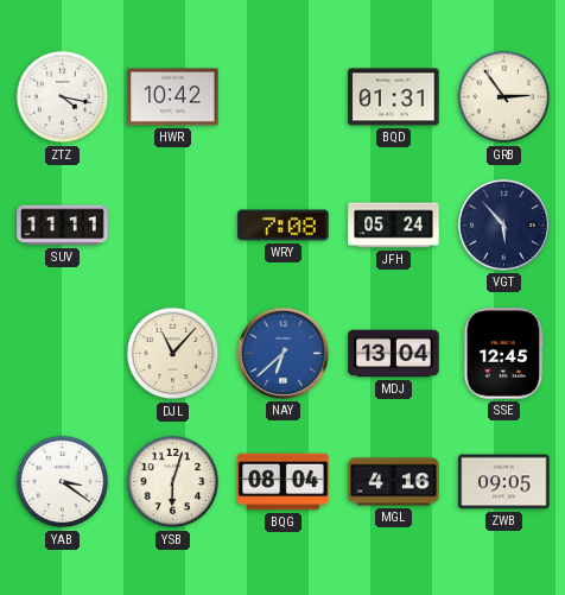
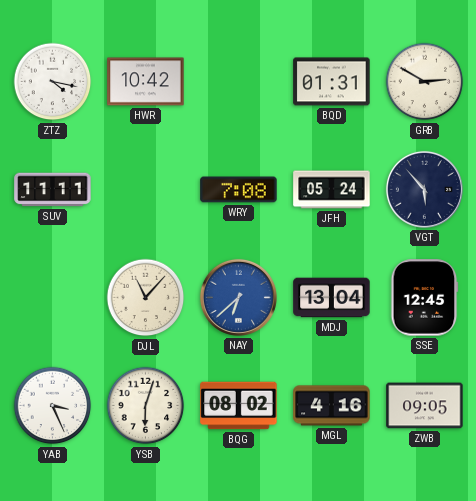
GRB: 2:54 -> 2:50 (425, 82)
YAB: 3:21 -> 3:26 (53, 406)
BQG: 08:04 -> 08:02 (239, 406)
